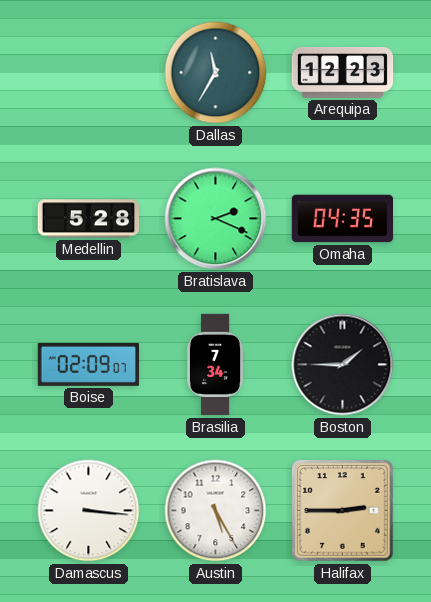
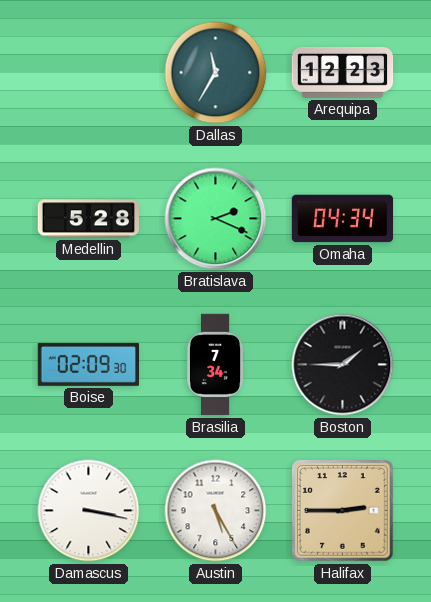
Omaha: 04:35 -> 04:34 (343, 219)
Boise: 02:09:07 -> 02:09:30 (88, 364)
Damascus: 3:16 -> 3:17 (89, 511)
